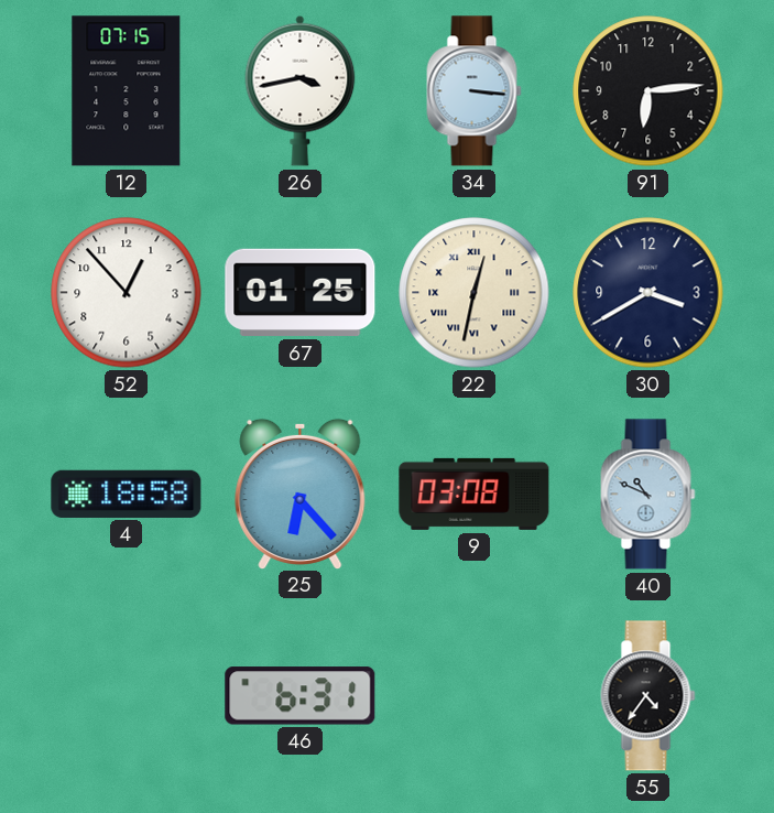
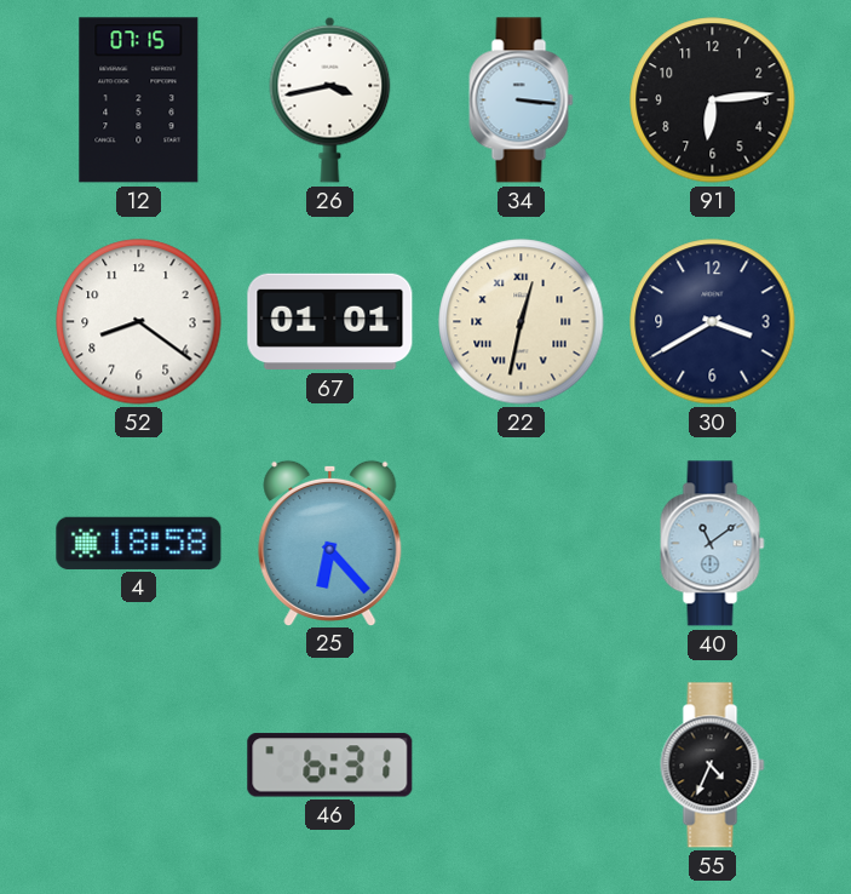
52: 12:53 -> 8:21 (139, 322)
67: 01:25 -> 01:01 (330, 322)
9: 03:08 -> none (475, 494)
40: 10:49 -> 11:09 (713, 544)
55: 4:36 -> 4:34 (713, 766)
